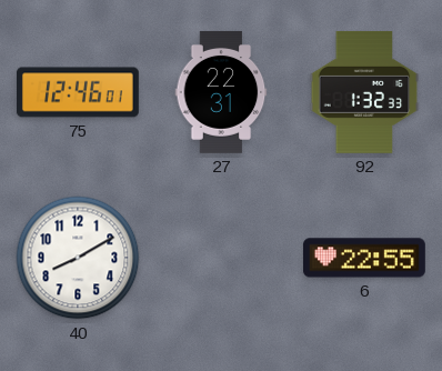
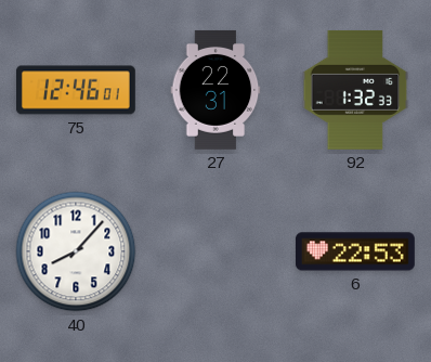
40: 8:10 -> 8:07 (76, 251)
6: 22:55 -> 22:53 (355, 251)
